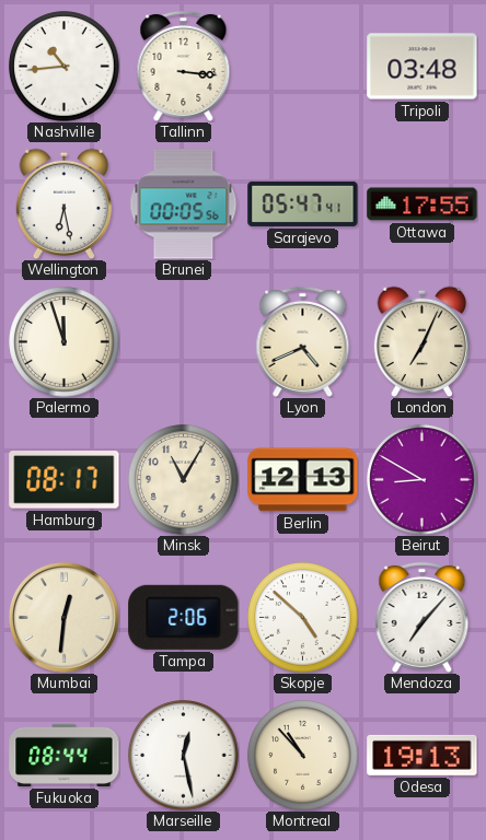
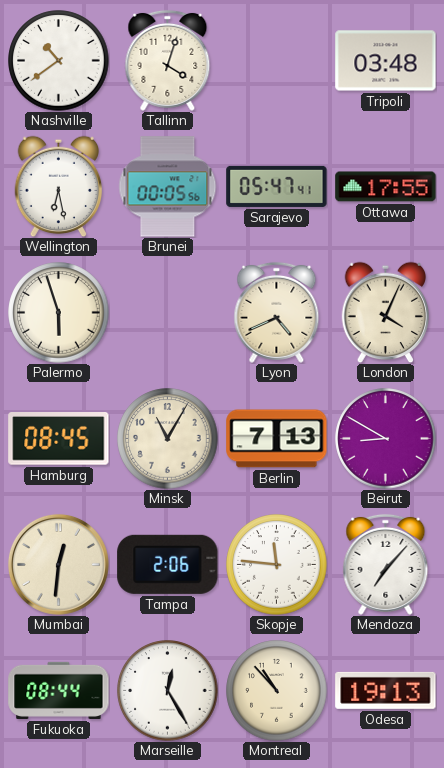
Nashville: 10:44 -> 10:39 (59, 61)
Tallinn: 3:16 -> 4:03 (168, 60)
Palermo: 11:57 -> 5:57 (59, 313)
London: 7:04 -> 4:04 (386, 312)
Hamburg: 08:17 -> 08:45 (59, 439)
Berlin: 12:13 -> 7:13 (277, 439)
Skopje: 4:52 -> 11:46 (277, 565)
Marseille: 12:28 -> 12:25 (168, 691)
